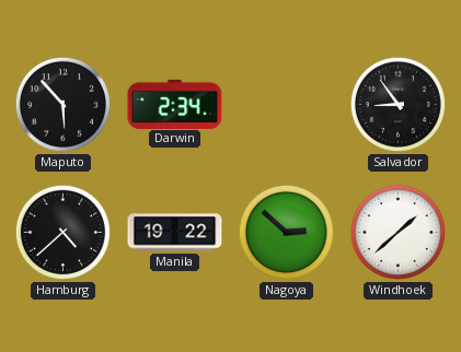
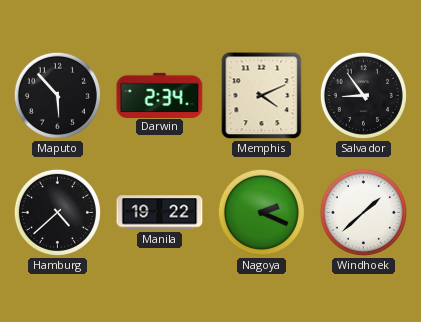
Memphis: none -> 4:11 (262, 96)
Nagoya: 2:52 -> 2:19 (261, 212)
